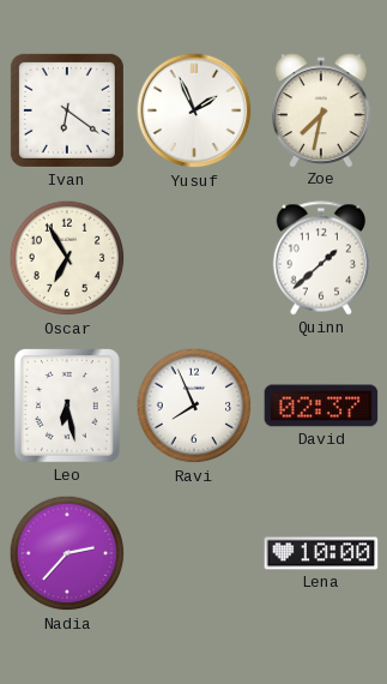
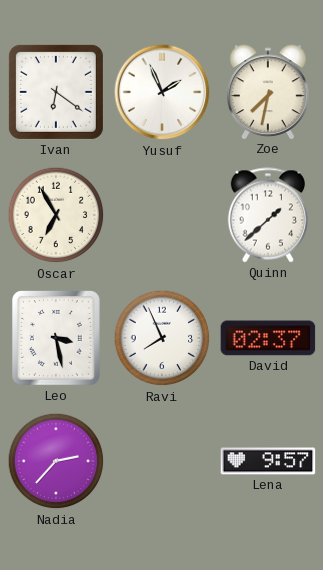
Leo: 6:28 -> 3:28 (57, 339)
Lena: 10:00 -> 9:57 (268, 461)
